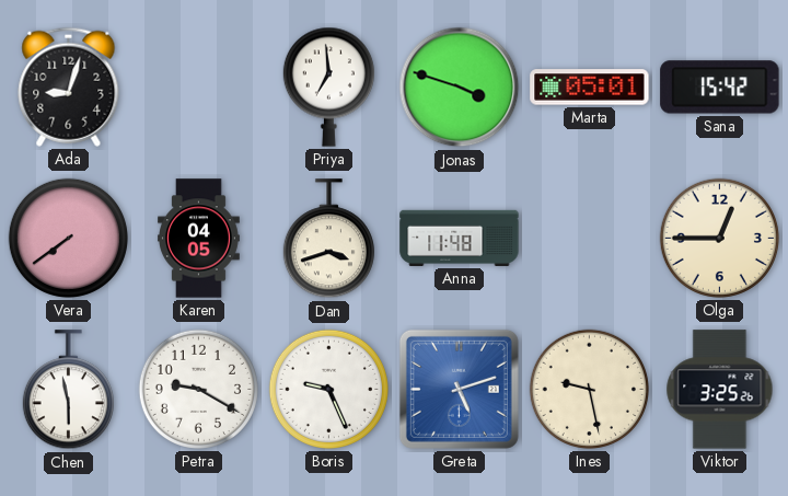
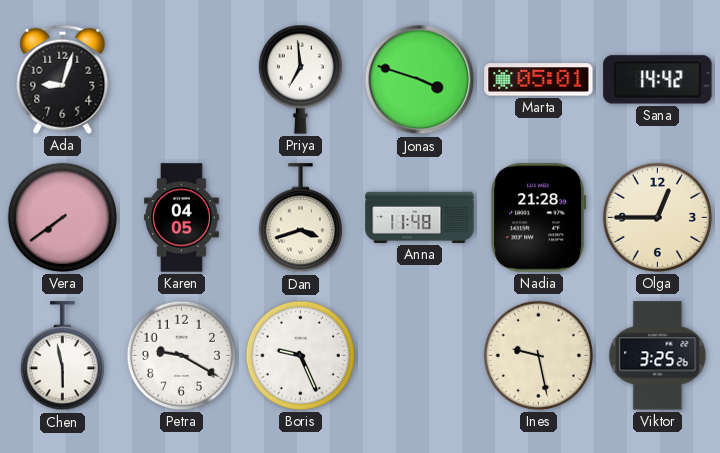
Sana: 15:42 -> 14:42 (658, 80)
Nadia: none -> 21:28 (539, 218)
Greta: 5:12 -> none (459, 389)
